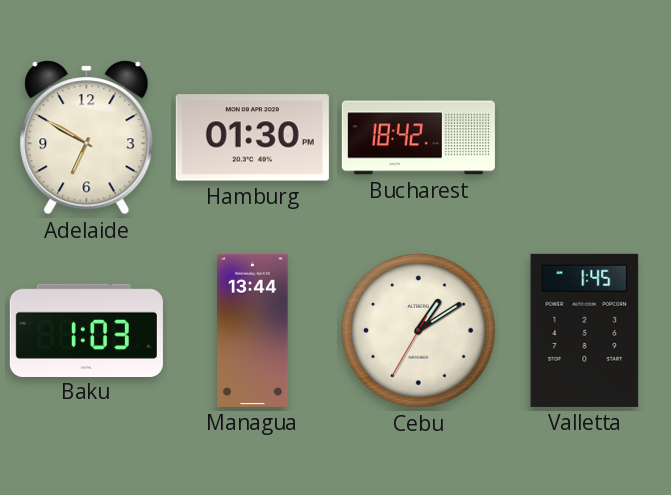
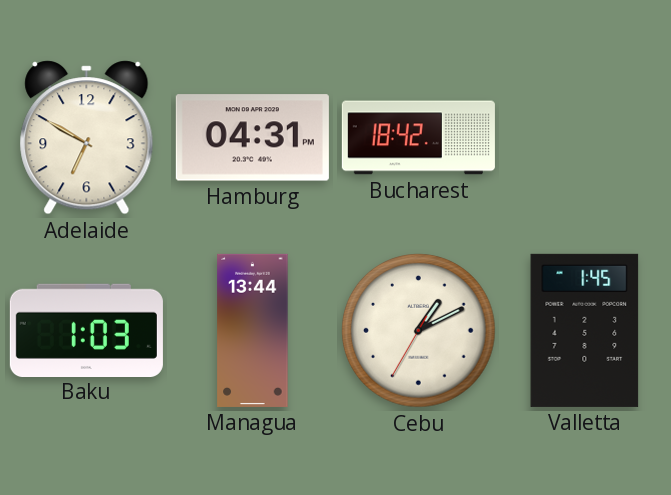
Hamburg: 01:30 -> 04:31 (252, 138)
Cebu: 1:09 -> 1:10 (419, 331)
